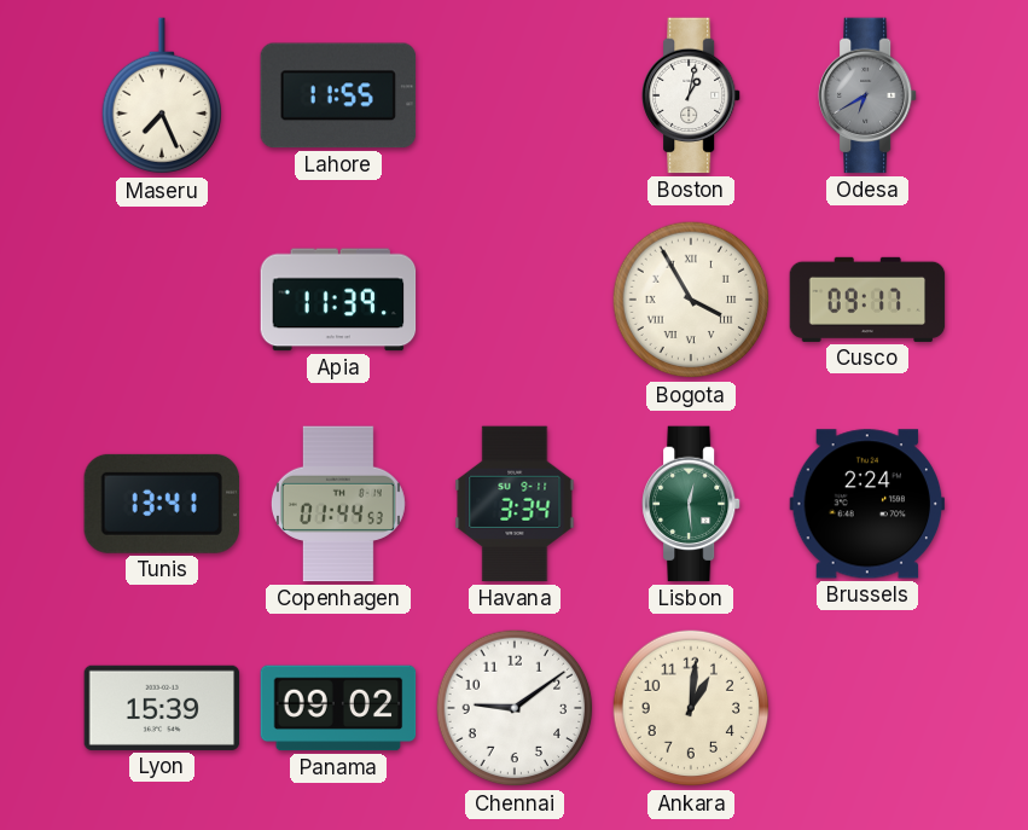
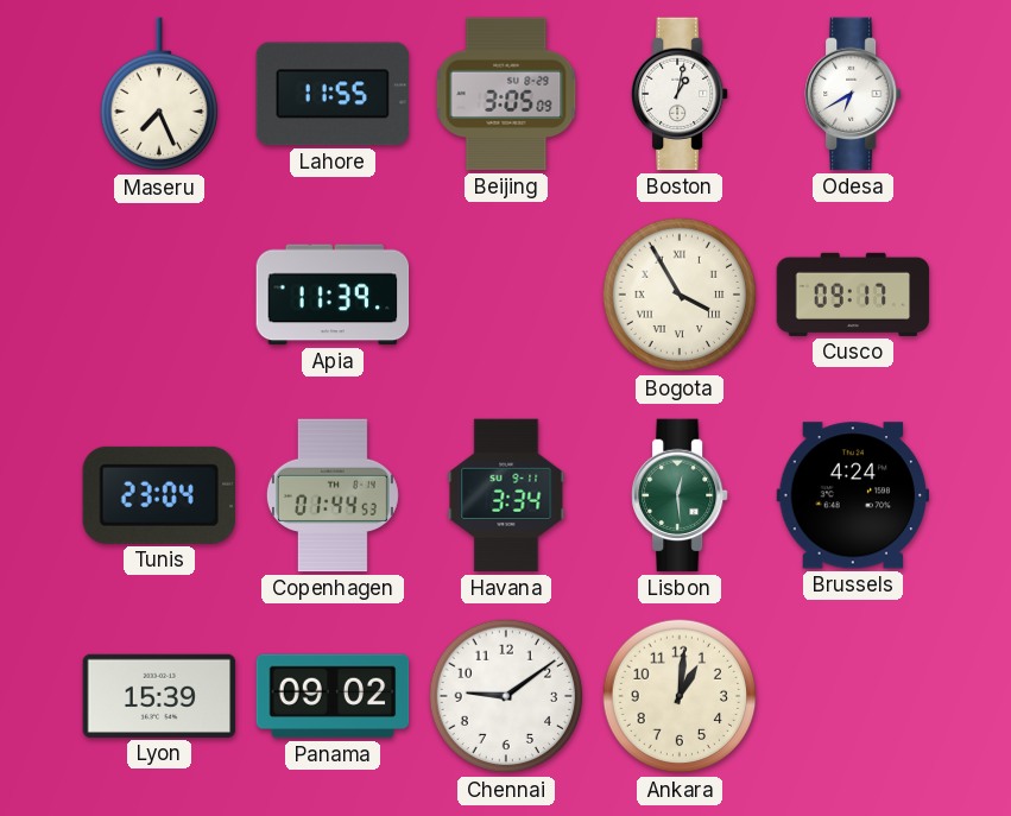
Beijing: none -> 3:05 (506, 94)
Odesa dial: grey -> white (854, 94)
Tunis: 13:41 -> 23:04 (158, 495)
Brussels: 2:24 -> 4:24 (853, 495)
